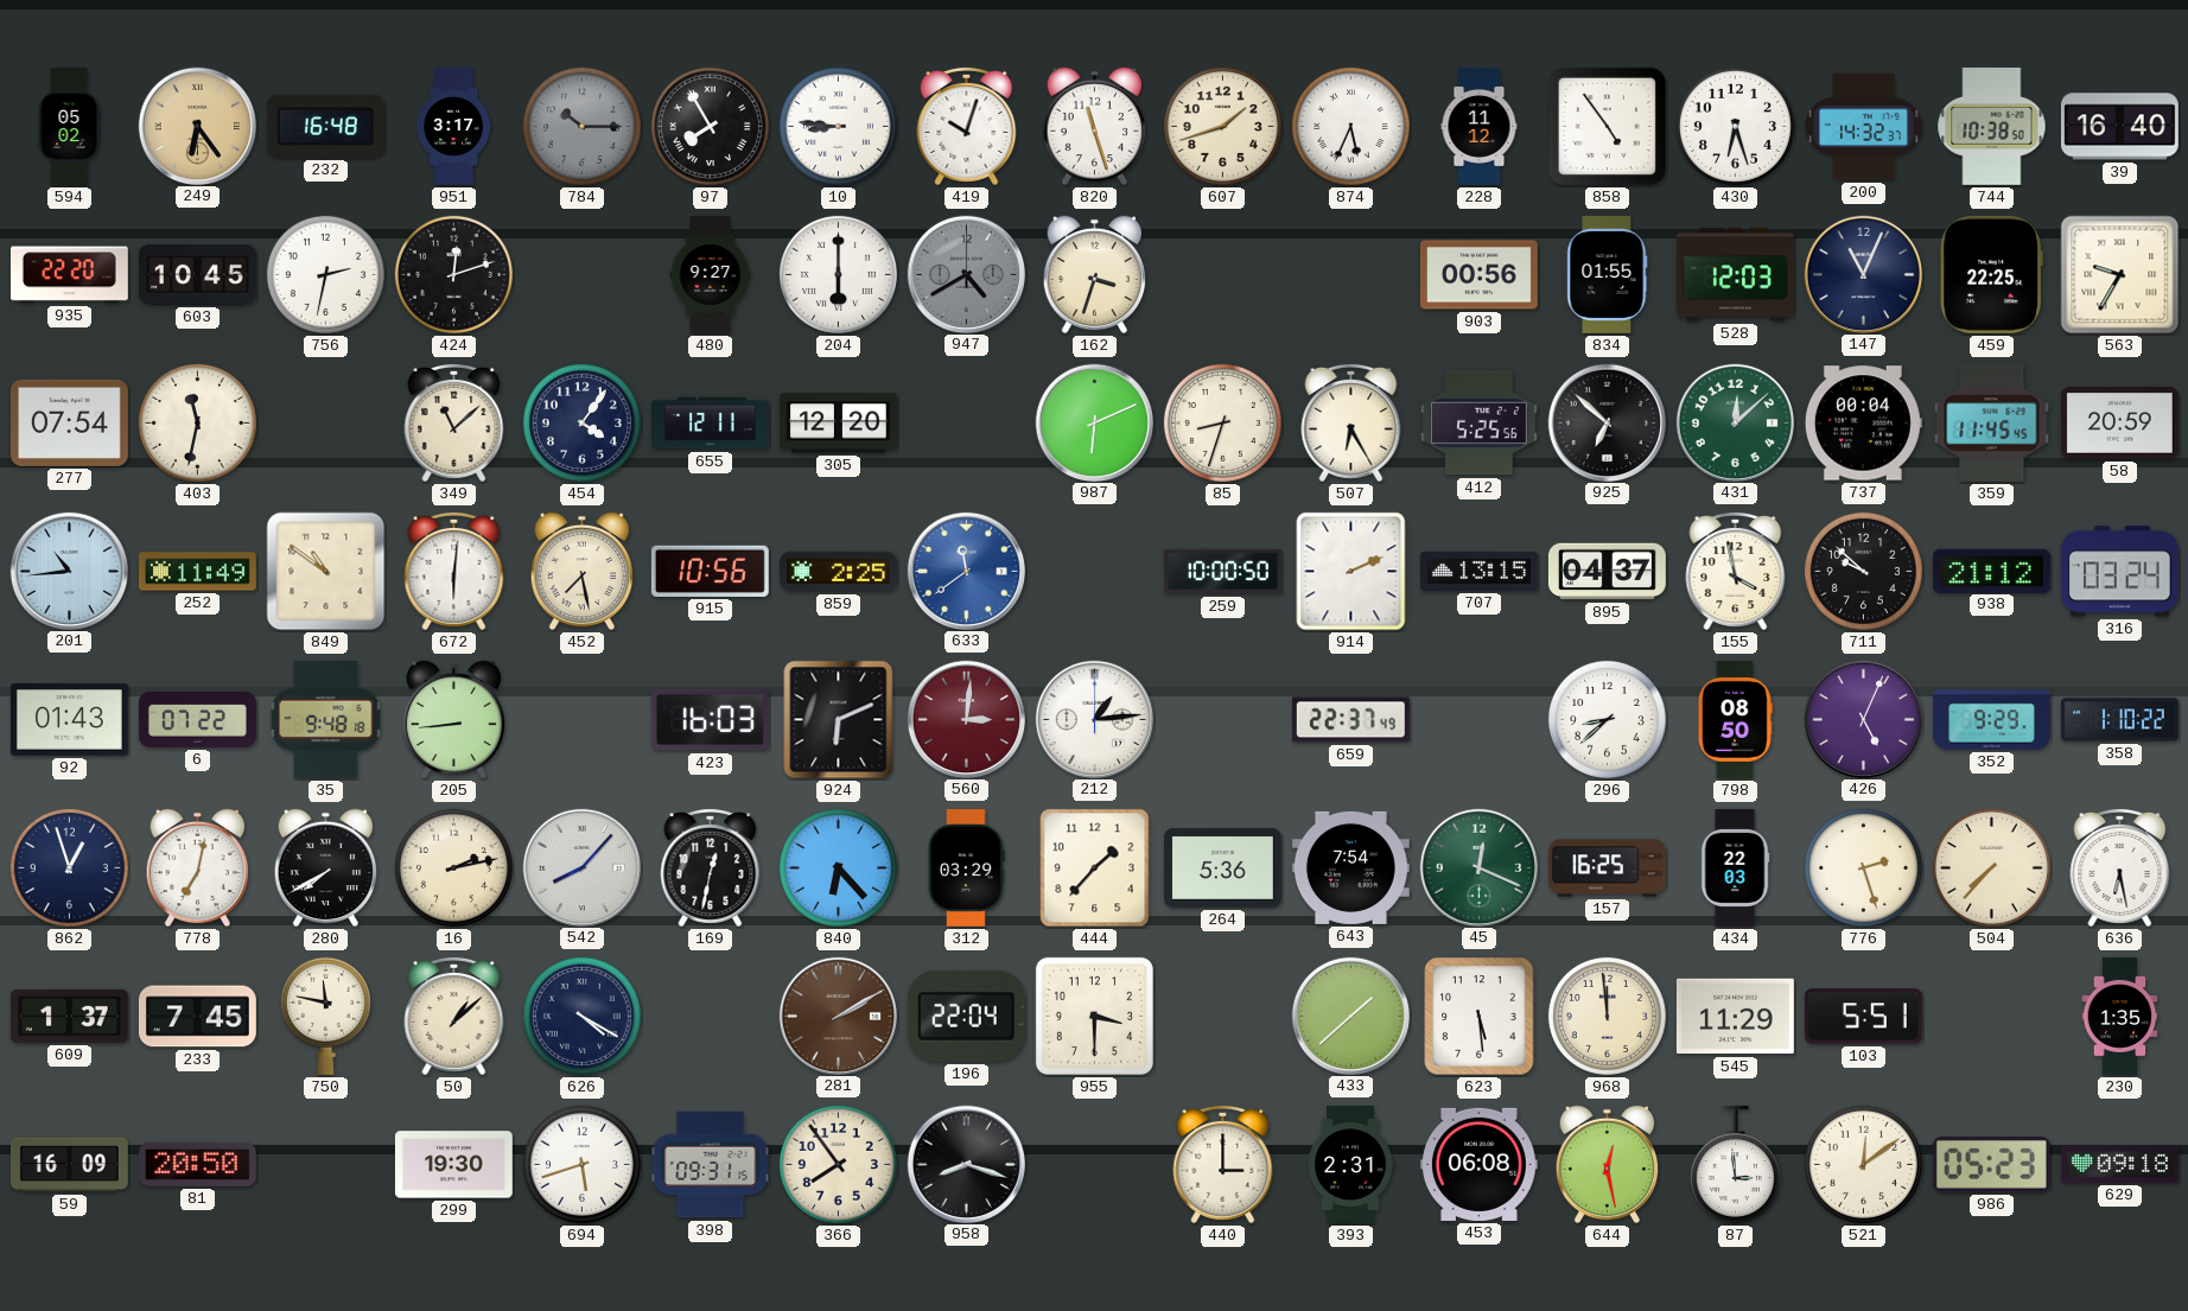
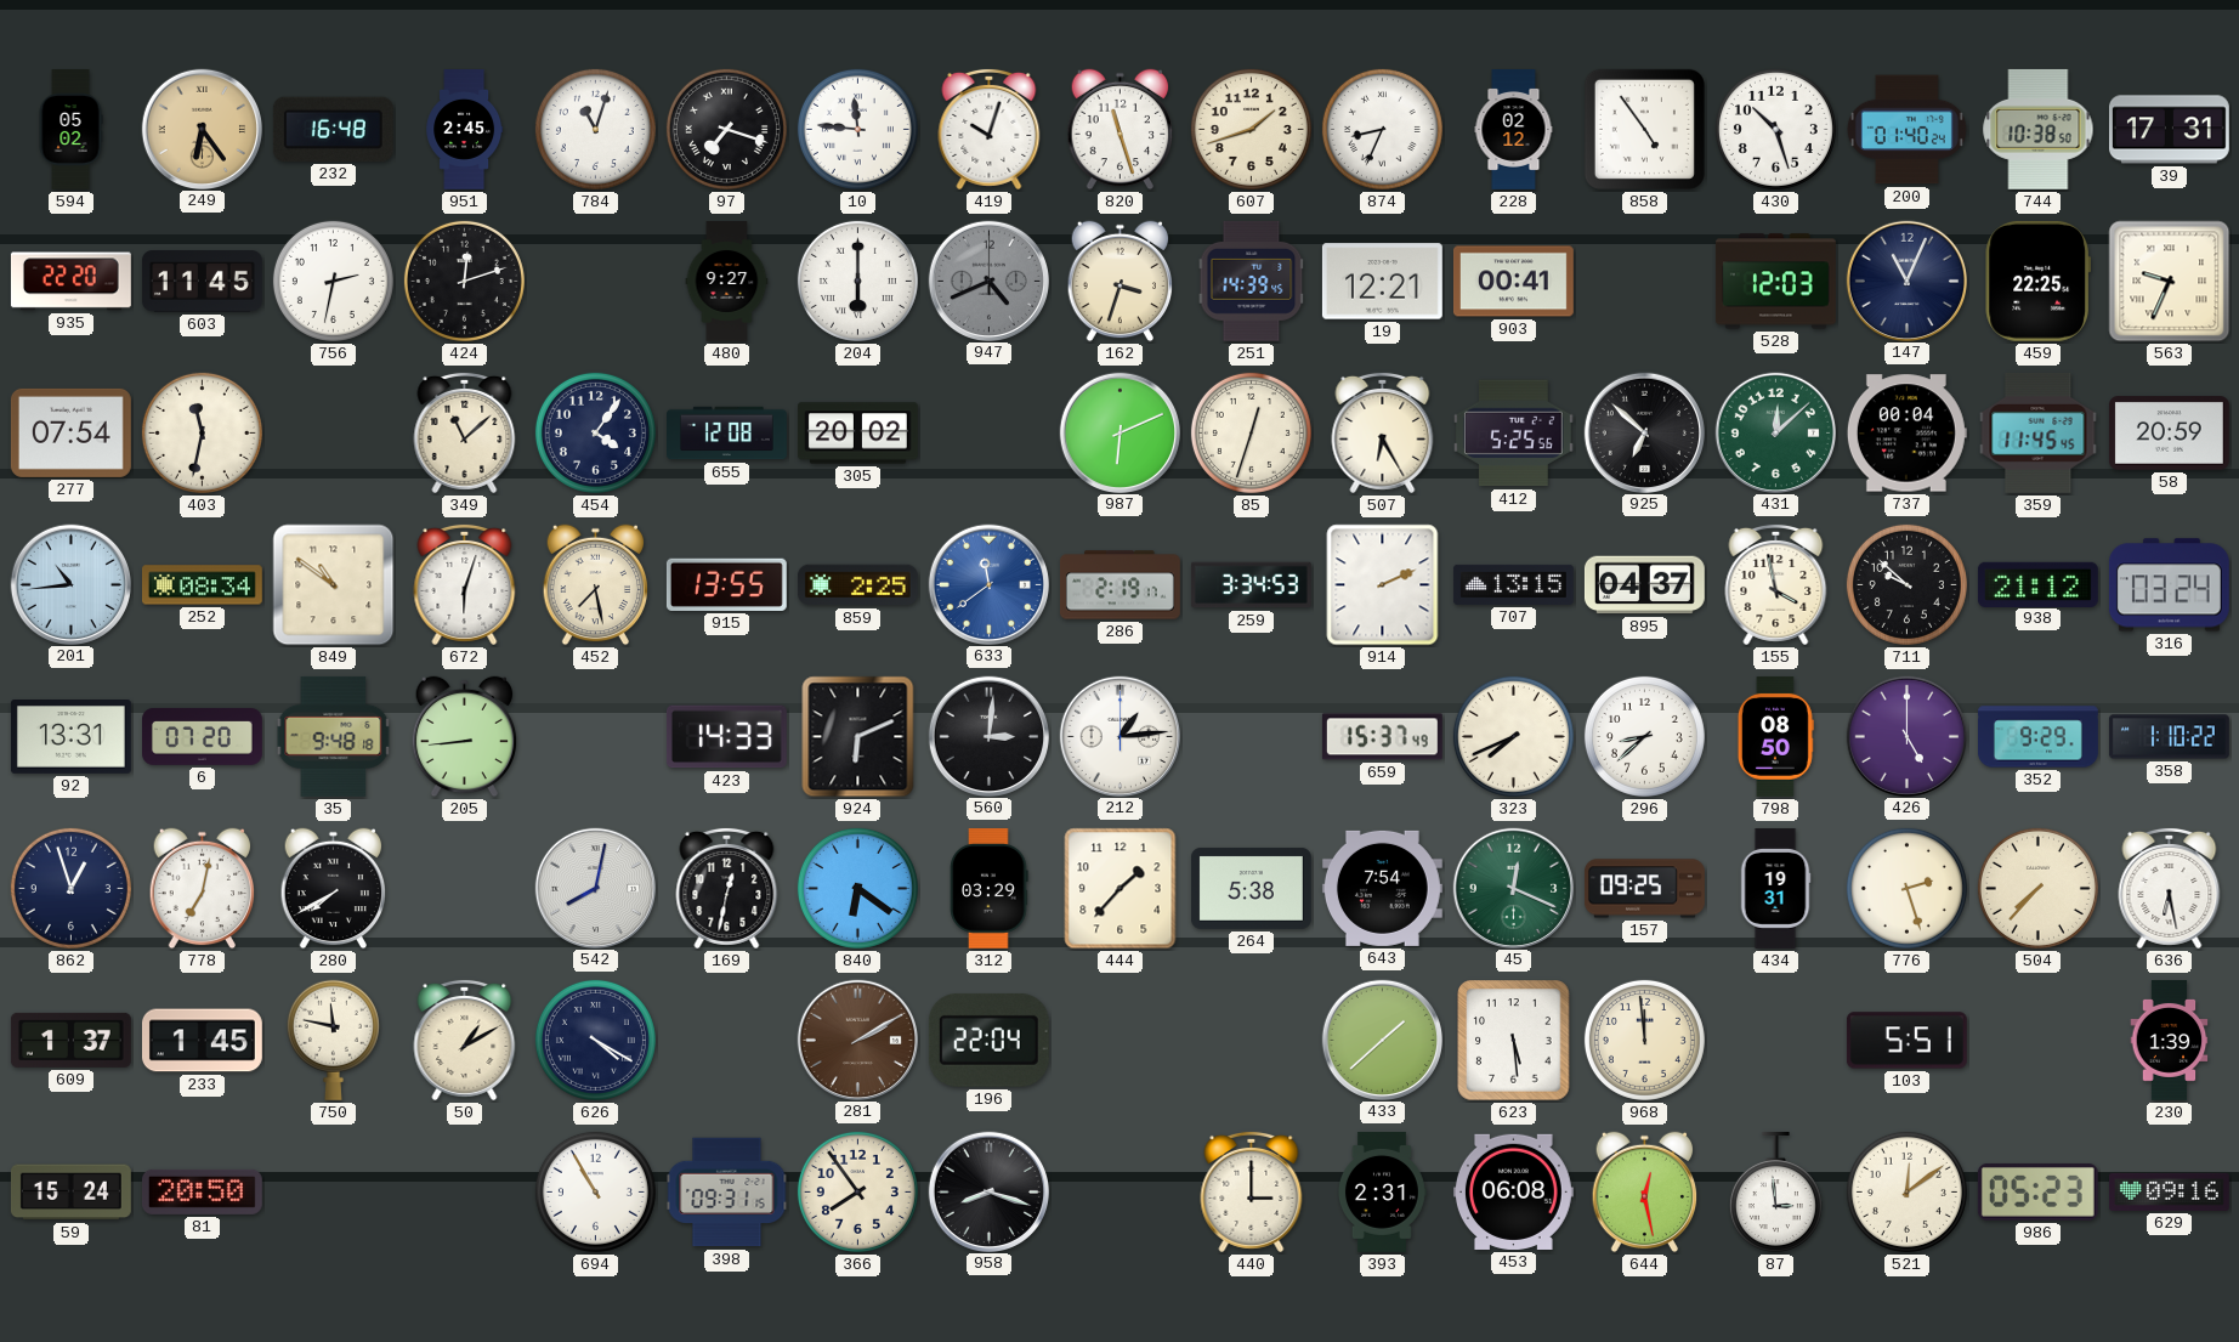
951: 3:17 -> 2:45 (465, 130)
784: 10:15 -> 11:03 (595, 129)
784 dial: grey -> white (595, 129)
97: 7:55 -> 7:18 (726, 129)
10: 8:46 -> 11:46 (857, 129)
874: 5:34 -> 8:34 (1382, 129)
228: 11:12 -> 02:12 (1514, 130)
430: 6:27 -> 10:27 (1775, 129)
200: 14:32 -> 01:40 (1906, 130)
39: 16:40 -> 17:31 (2169, 130)
603: 10:45 -> 11:45 (202, 282)
947: 4:40 -> 4:41 (988, 281)
251: none -> 14:39 (1252, 281)
19: none -> 12:21 (1382, 282)
903: 00:56 -> 00:41 (1513, 282)
834: 01:55 -> none (1608, 274)
563: 9:35 -> 9:34 (2170, 282)
655: 12:11 -> 12:08 (727, 434)
305: 12:20 -> 20:02 (857, 434)
85: 8:33 -> 12:33 (1251, 432)
252: 11:49 -> 08:34 (202, 585)
672: 6:01 -> 6:03 (465, 584)
915: 10:56 -> 13:55 (726, 584)
286: none -> 2:19 (1119, 585)
259: 10:00 -> 3:34 (1251, 585)
92: 01:43 -> 13:31 (70, 737)
6: 07:22 -> 07:20 (203, 737)
423: 16:03 -> 14:33 (726, 737)
560 dial: burgundy -> black (988, 736)
659: 22:37 -> 15:37 (1382, 737)
323: none -> 7:41 (1513, 736)
426: 5:04 -> 5:00 (1906, 736)
16: 2:13 -> none (453, 867)
542: 8:07 -> 8:02 (595, 888)
840: 6:23 -> 6:21 (857, 888)
264: 5:36 -> 5:38 (1251, 888)
157: 16:25 -> 09:25 (1644, 889)
434: 22:03 -> 19:31 (1775, 889)
233: 7:45 -> 1:45 (202, 1041)
50: 1:08 -> 1:10 (465, 1040)
955: 3:30 -> none (1094, 1016)
545: 11:29 -> none (1735, 1017)
230: 1:35 -> 1:39 (2170, 1041)
59: 16:09 -> 15:24 (70, 1193)
299: 19:30 -> none (453, 1165)
694: 5:42 -> 10:55 (595, 1191)
629: 09:18 -> 09:16 (2169, 1191)
